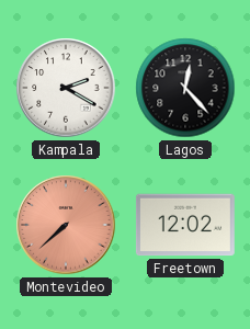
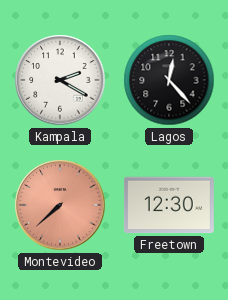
Freetown: 12:02 -> 12:30 (169, 205)
